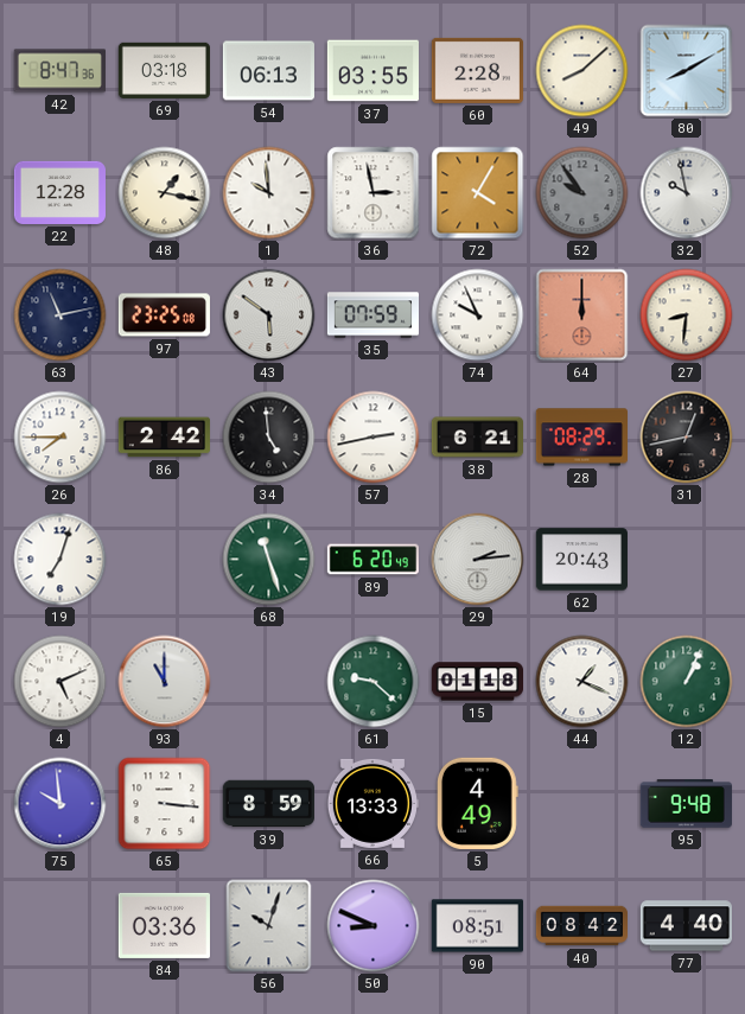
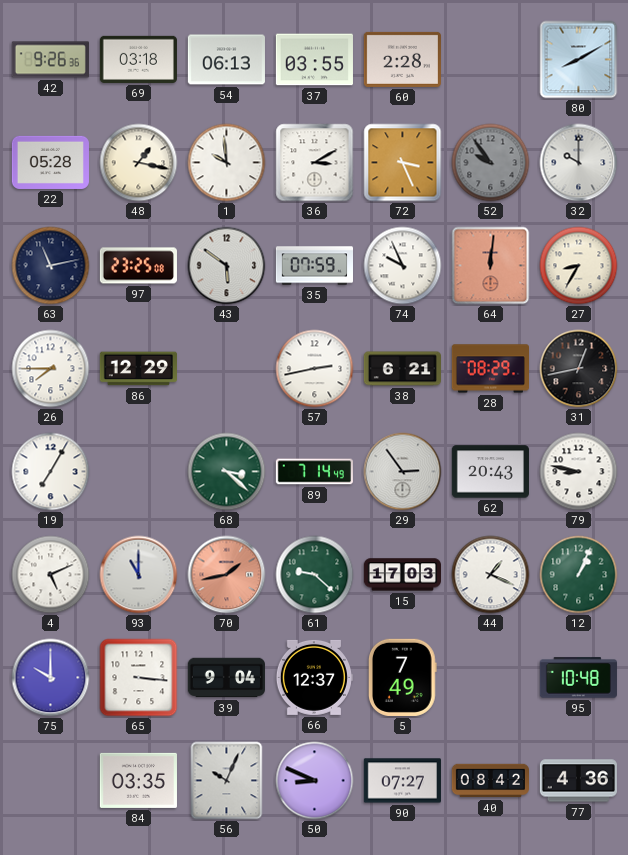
42: 8:47 -> 9:26 (50, 60)
49: 8:08 -> none (582, 71)
22: 12:28 -> 05:28 (50, 162)
36: 2:58 -> 3:10 (315, 163)
72: 4:05 -> 3:26 (403, 163)
32: 9:58 -> 10:00 (579, 163)
64: 12:00 -> 12:01 (491, 266)
27: 8:31 -> 8:35 (579, 266)
86: 2:42 -> 12:29 (138, 369)
34: 4:59 -> none (269, 438)
19: 7:03 -> 7:05 (51, 472)
68: 11:27 -> 3:22 (227, 472)
89: 6:20 -> 7:14 (314, 472)
29: 2:14 -> 2:54 (403, 472)
79: none -> 8:47 (579, 472)
70: none -> 1:43 (227, 575)
15: 01:18 -> 17:03 (402, 575)
75: 9:59 -> 10:00 (51, 678)
39: 8:59 -> 9:04 (226, 678)
66: 13:33 -> 12:37 (314, 677)
5: 4:49 -> 7:49 (402, 677)
95: 9:48 -> 10:48 (578, 678)
84: 03:36 -> 03:35 (138, 780)
56: 10:03 -> 10:04 (227, 781)
90: 08:51 -> 07:27 (402, 781)
77: 4:40 -> 4:36 (578, 781)
